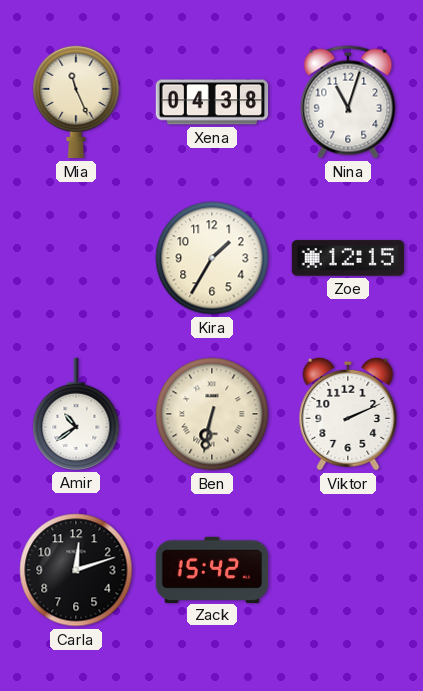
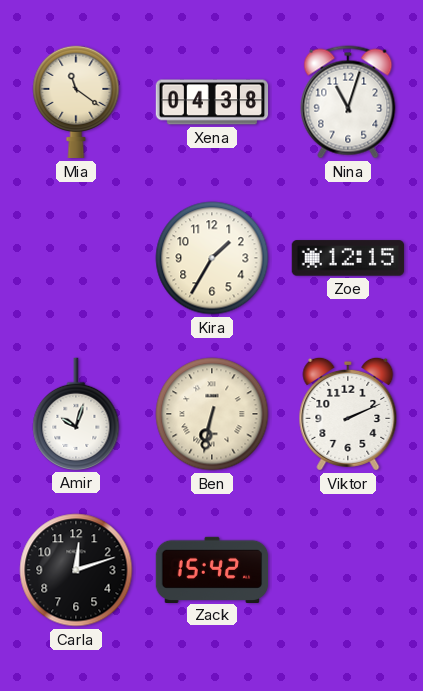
Mia: 11:26 -> 11:21 (76, 102)
Amir: 10:39 -> 10:03 (76, 414)
